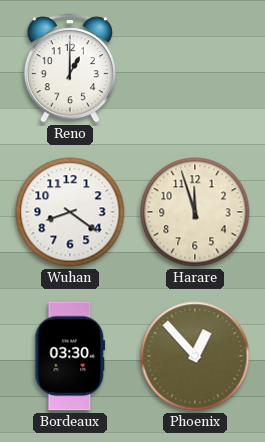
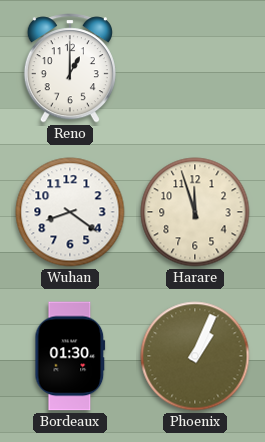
Bordeaux: 03:30 -> 01:30 (70, 356)
Phoenix: 12:53 -> 1:04 (195, 356)
